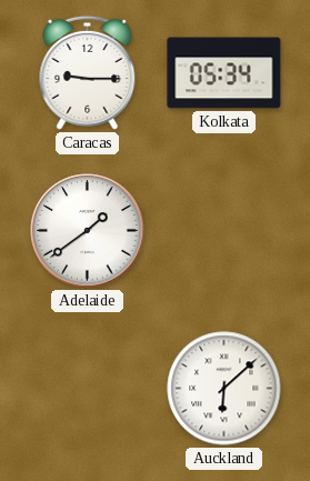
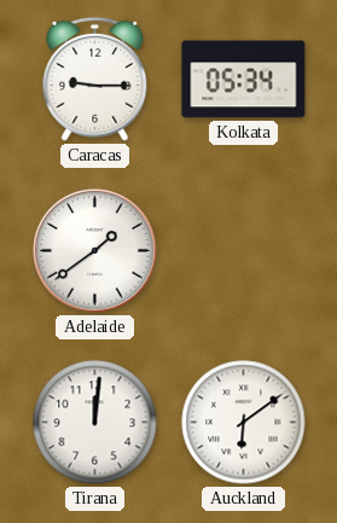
Tirana: none -> 12:01 (95, 423)
Auckland: 6:08 -> 6:09 (244, 423)
